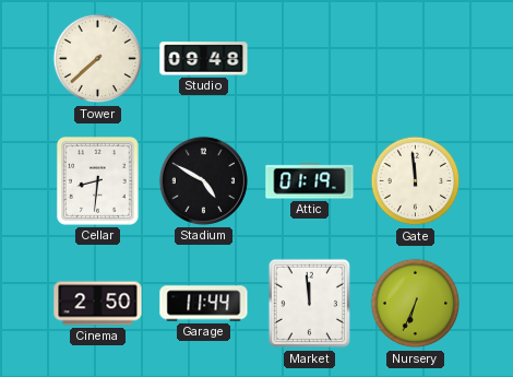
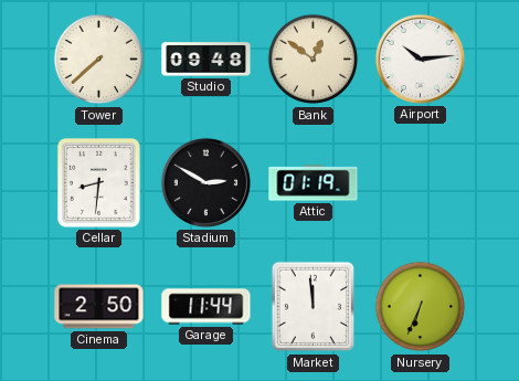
Bank: none -> 12:51 (314, 60)
Airport: none -> 10:14 (420, 59)
Stadium: 4:50 -> 2:50 (205, 182)
Gate: 11:59 -> none (416, 181)
